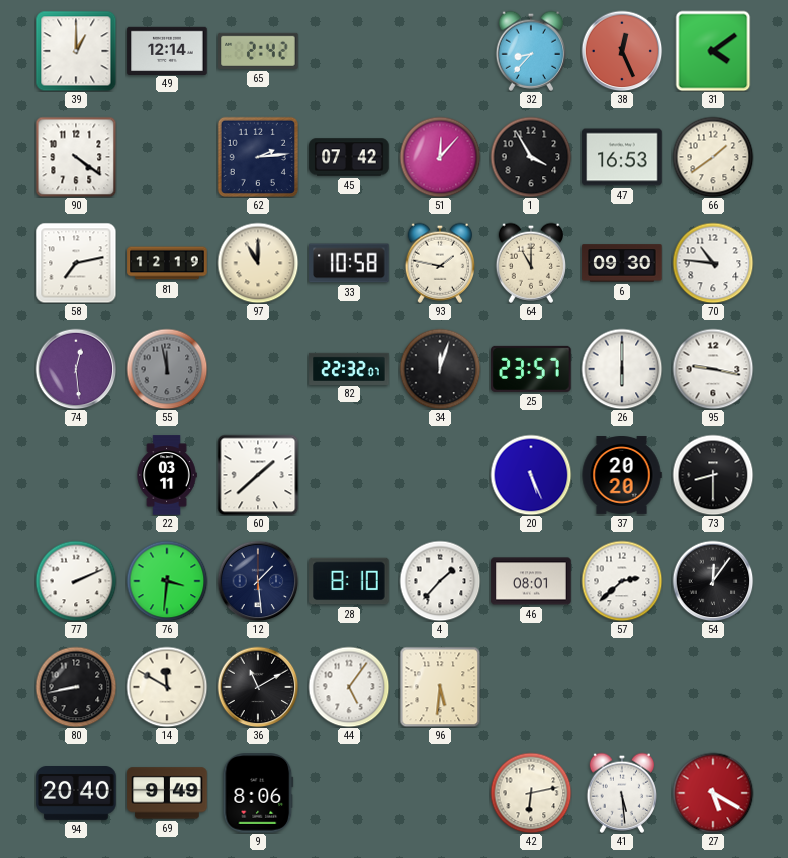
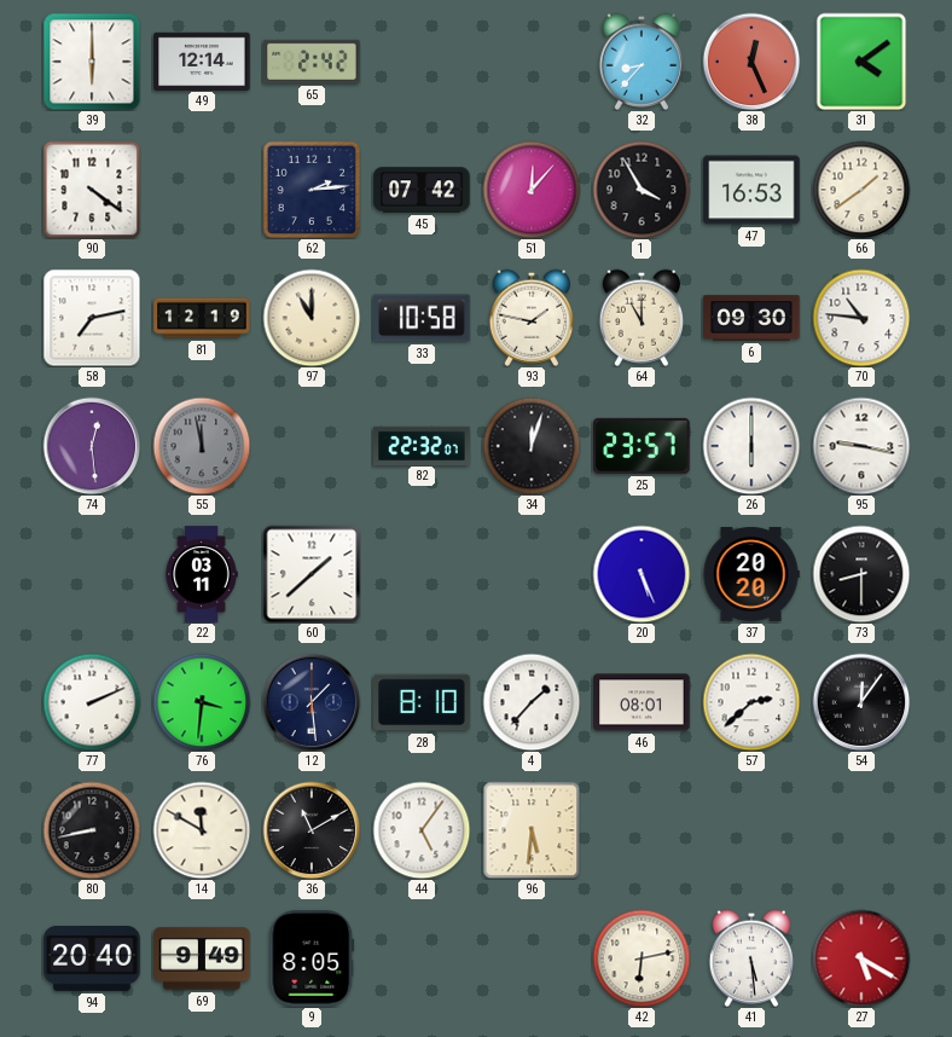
39: 1:00 -> 6:00 (92, 62)
9: 8:06 -> 8:05 (312, 958)
